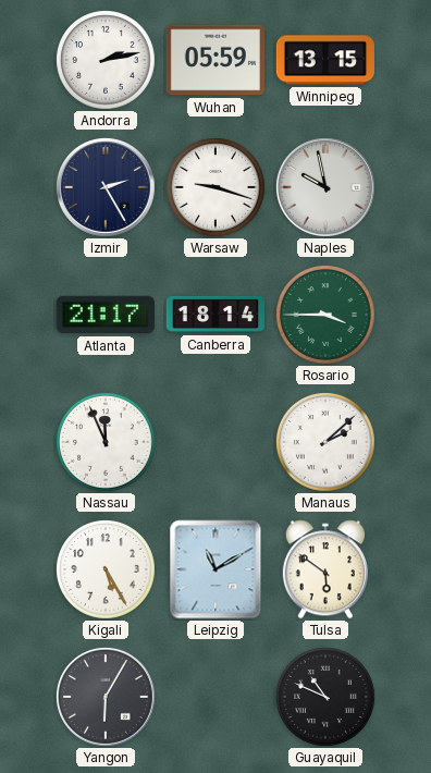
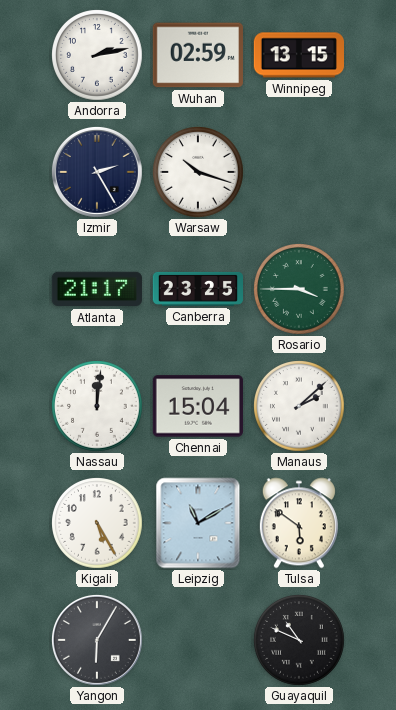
Wuhan: 05:59 -> 02:59 (198, 55)
Warsaw: 9:18 -> 10:18 (199, 173)
Naples: 9:58 -> none (327, 188)
Canberra: 18:14 -> 23:25 (197, 289)
Nassau: 11:56 -> 12:01 (98, 407)
Chennai: none -> 15:04 (197, 406)
